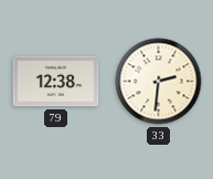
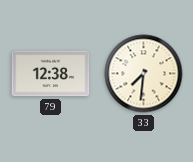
33: 2:31 -> 7:31 (144, 74)
